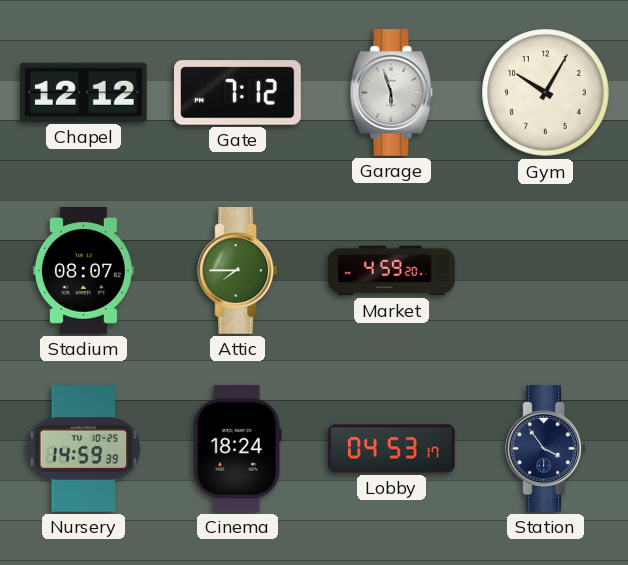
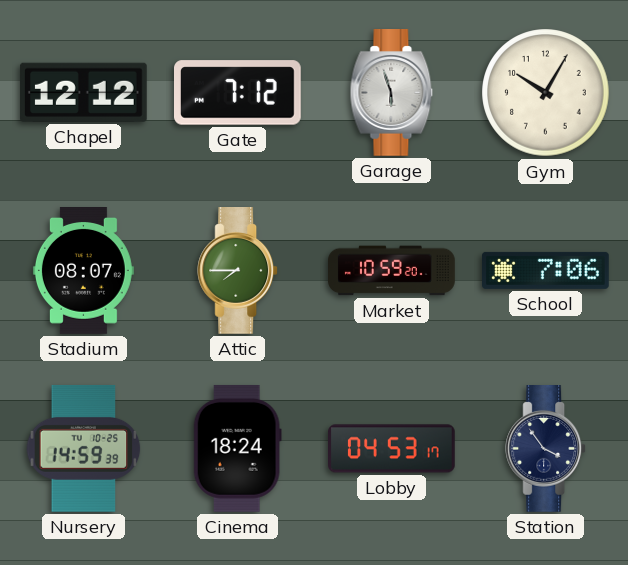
Market: 4:59 -> 10:59 (392, 271)
School: none -> 7:06 (546, 270)
